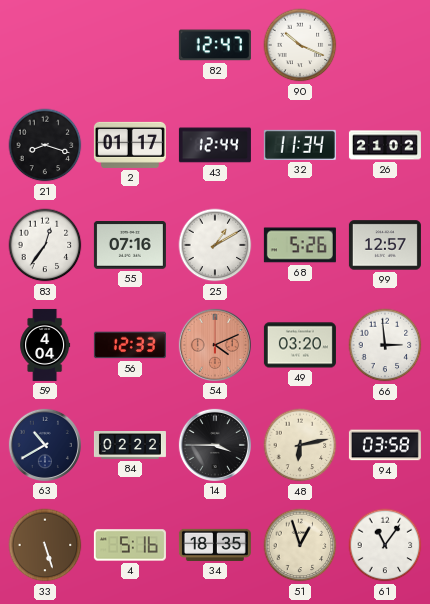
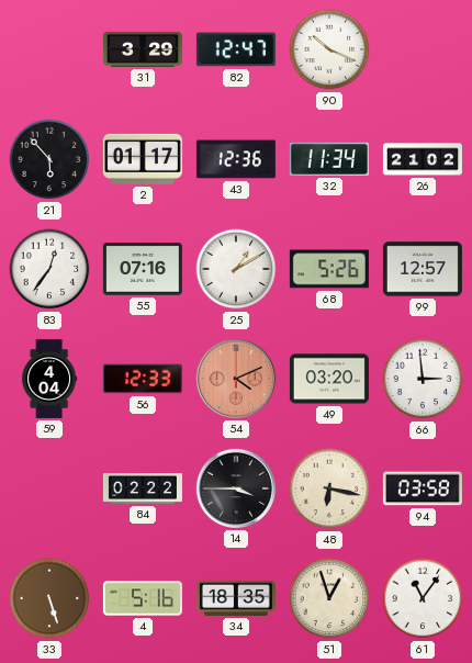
31: none -> 3:29 (143, 49)
21: 8:18 -> 5:53 (49, 159)
43: 12:44 -> 12:36 (236, 159)
63: 10:40 -> none (45, 445)
48: 6:13 -> 6:17 (329, 488)
